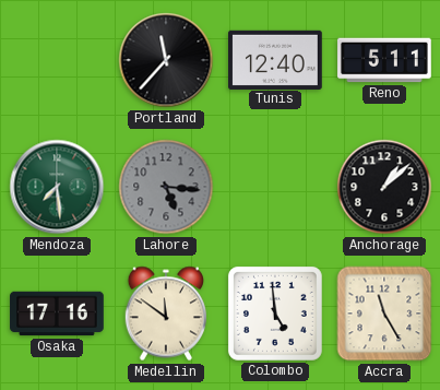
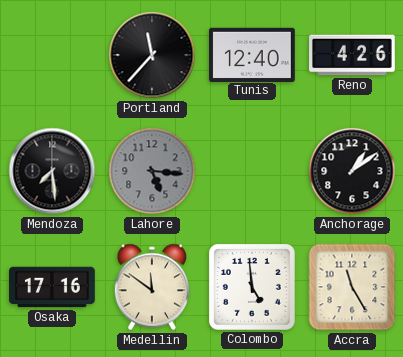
Reno: 5:11 -> 4:26 (352, 55)
Mendoza dial: green -> black (52, 171)
Anchorage: 1:08 -> 1:09 (352, 171)
